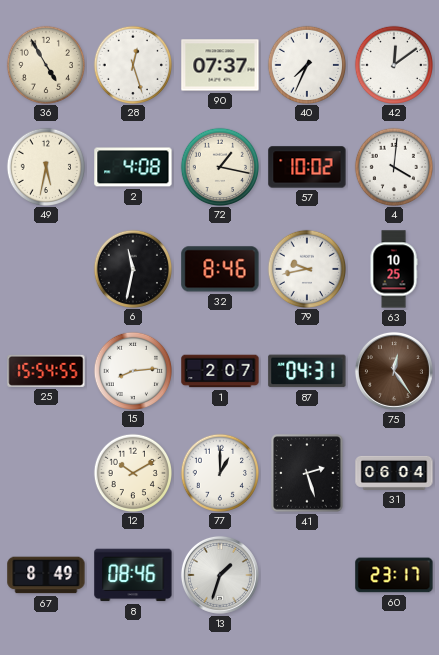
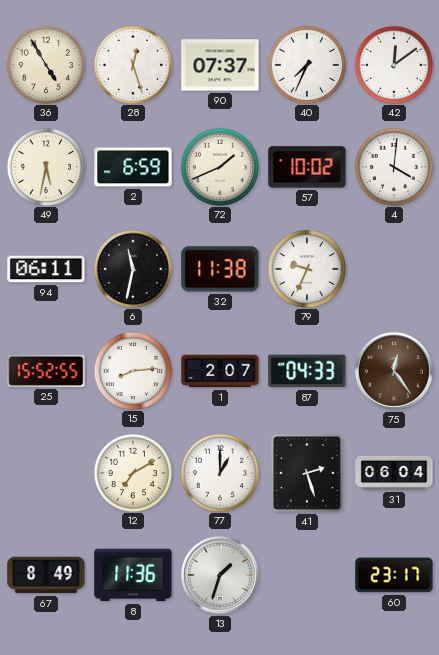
2: 4:08 -> 6:59 (133, 167)
72: 1:17 -> 1:41 (219, 166)
94: none -> 06:11 (46, 269)
32: 8:46 -> 11:38 (220, 269)
79: 9:43 -> 9:34 (306, 268)
63: 10:25 -> none (394, 269)
25: 15:54 -> 15:52 (46, 371)
87: 04:31 -> 04:33 (307, 371)
12: 10:10 -> 7:10 (132, 472)
8: 08:46 -> 11:36 (133, 575)
